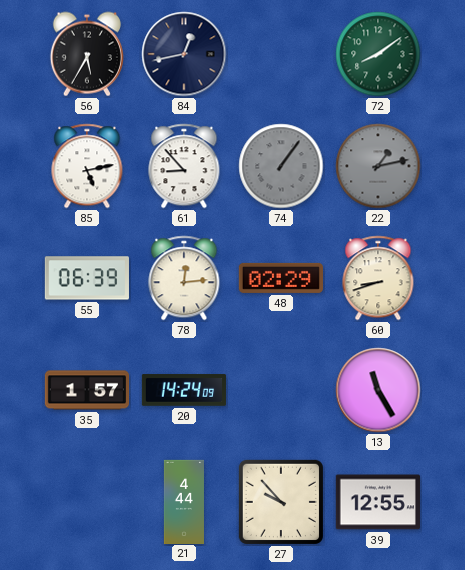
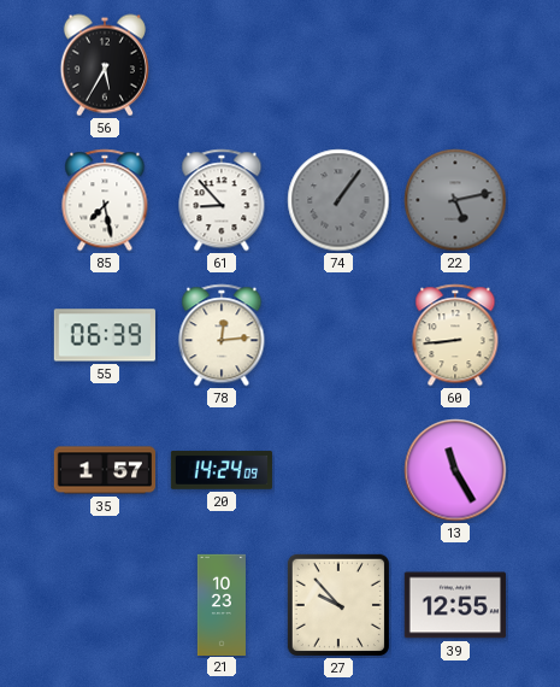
84: 12:43 -> none (184, 54)
72: 8:09 -> none (378, 54)
85: 5:13 -> 7:28 (105, 200)
22: 1:13 -> 5:13 (455, 200)
48: 02:29 -> none (281, 278)
60: 8:42 -> 8:44 (455, 335)
21: 4:44 -> 10:23 (222, 604)
